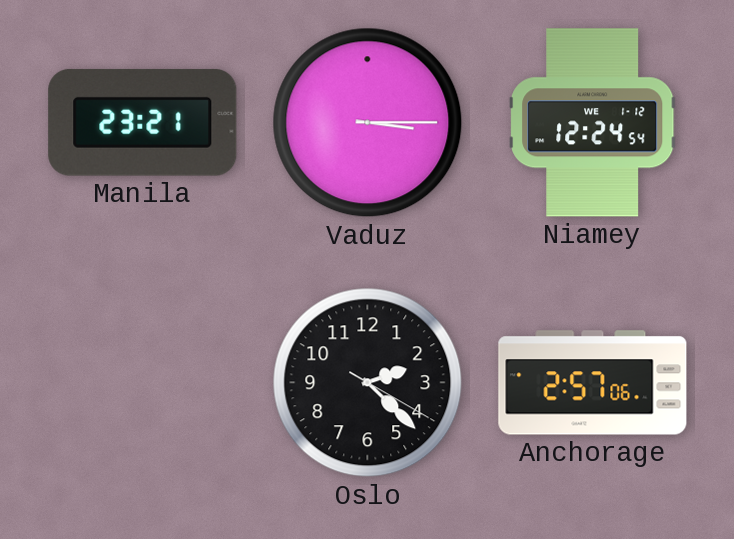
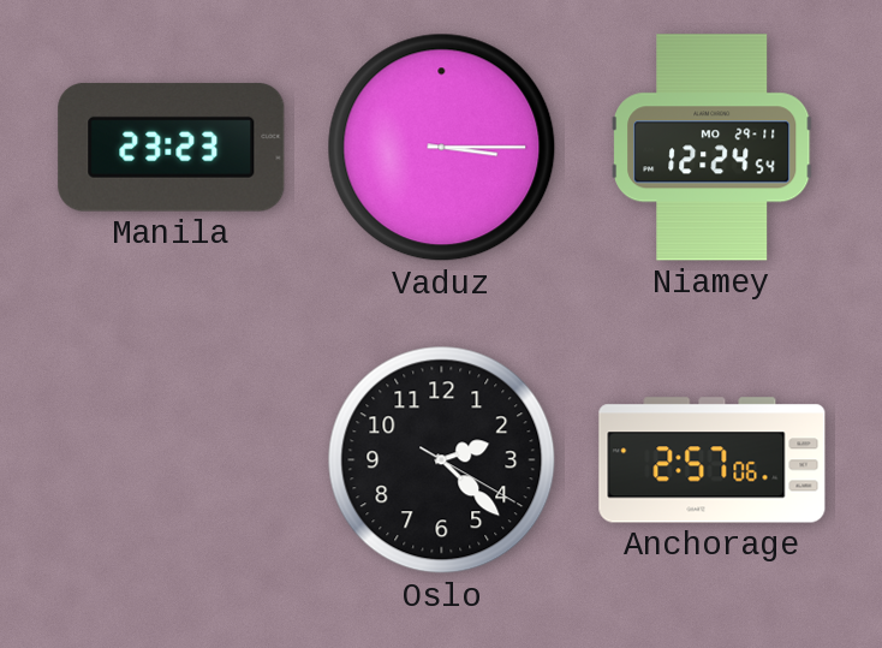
Manila: 23:21 -> 23:23 (172, 147)
Niamey date: WE 1-12 -> MO 29-11 (713, 148)
